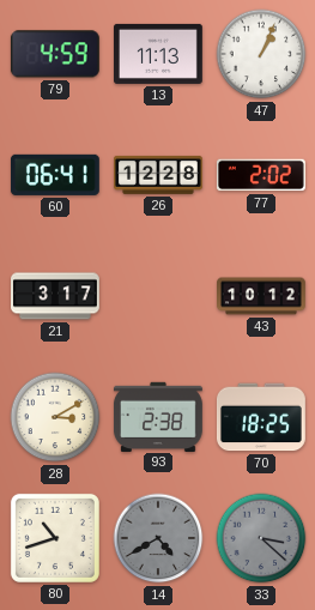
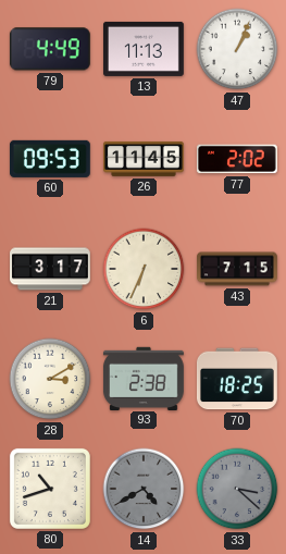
79: 4:59 -> 4:49 (50, 49)
60: 06:41 -> 09:53 (50, 159)
26: 12:28 -> 11:45 (145, 159)
6: none -> 6:34 (144, 269)
43: 10:12 -> 7:15 (238, 269)
